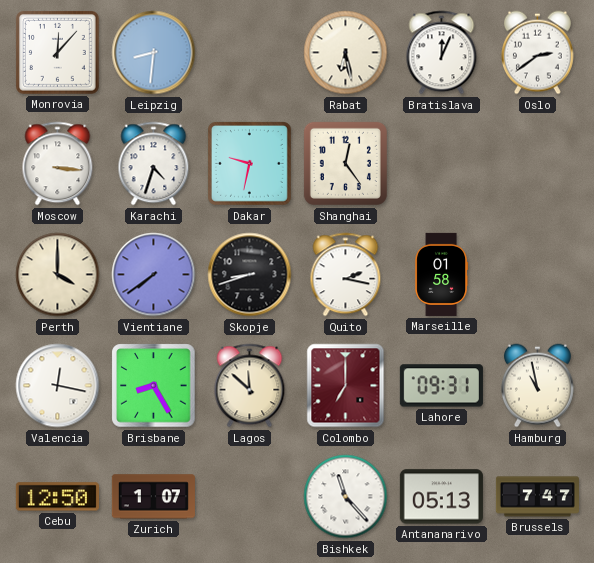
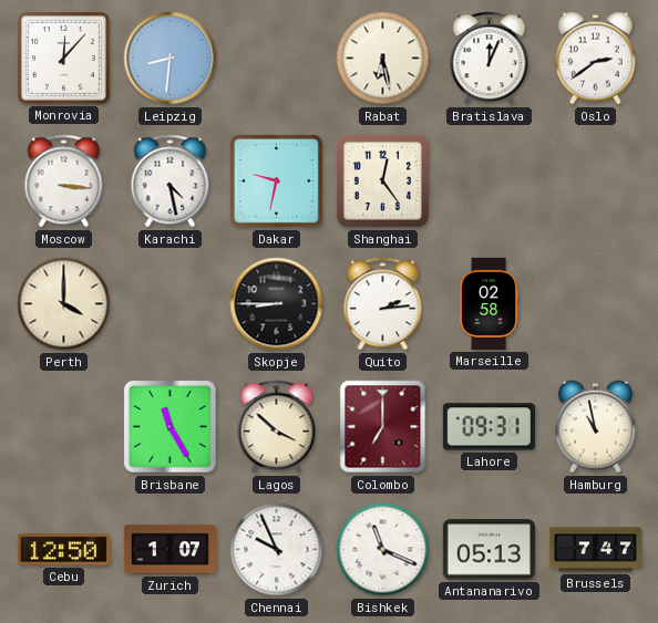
Karachi: 4:33 -> 4:28 (171, 181)
Vientiane: 7:39 -> none (154, 275)
Skopje: 8:42 -> 8:45 (277, 304)
Quito: 2:17 -> 2:14 (383, 304)
Marseille: 01:58 -> 02:58 (490, 303)
Valencia: 12:17 -> none (58, 386)
Brisbane: 8:25 -> 11:25 (171, 427)
Lagos: 11:52 -> 3:52 (277, 427)
Chennai: none -> 9:56 (277, 550)
Bishkek: 11:23 -> 11:19 (383, 550)
